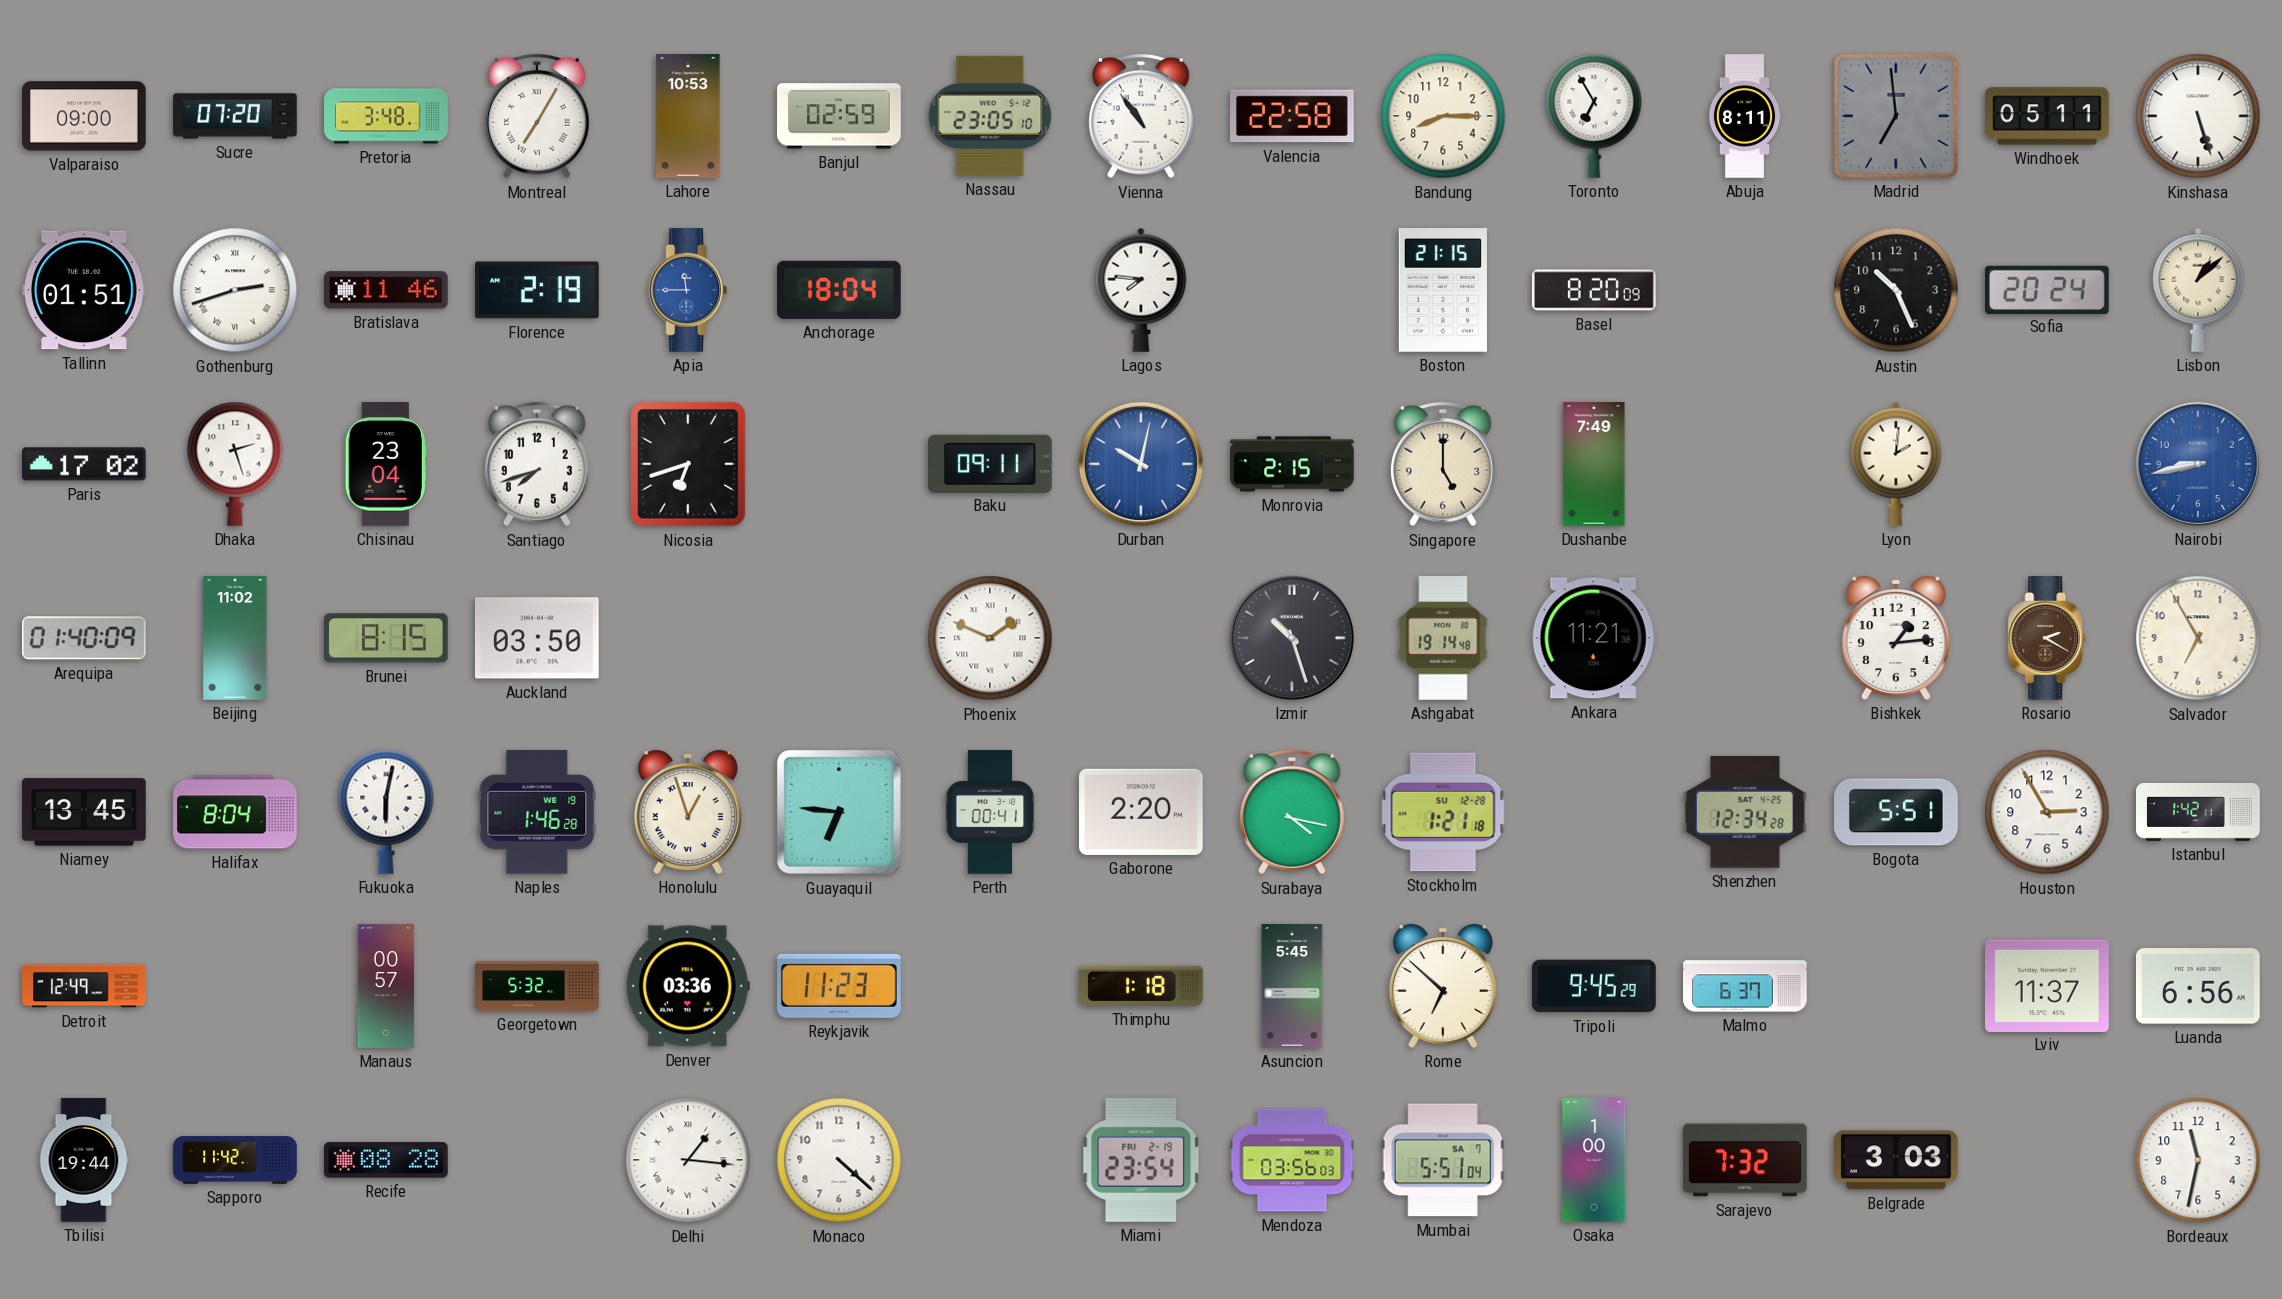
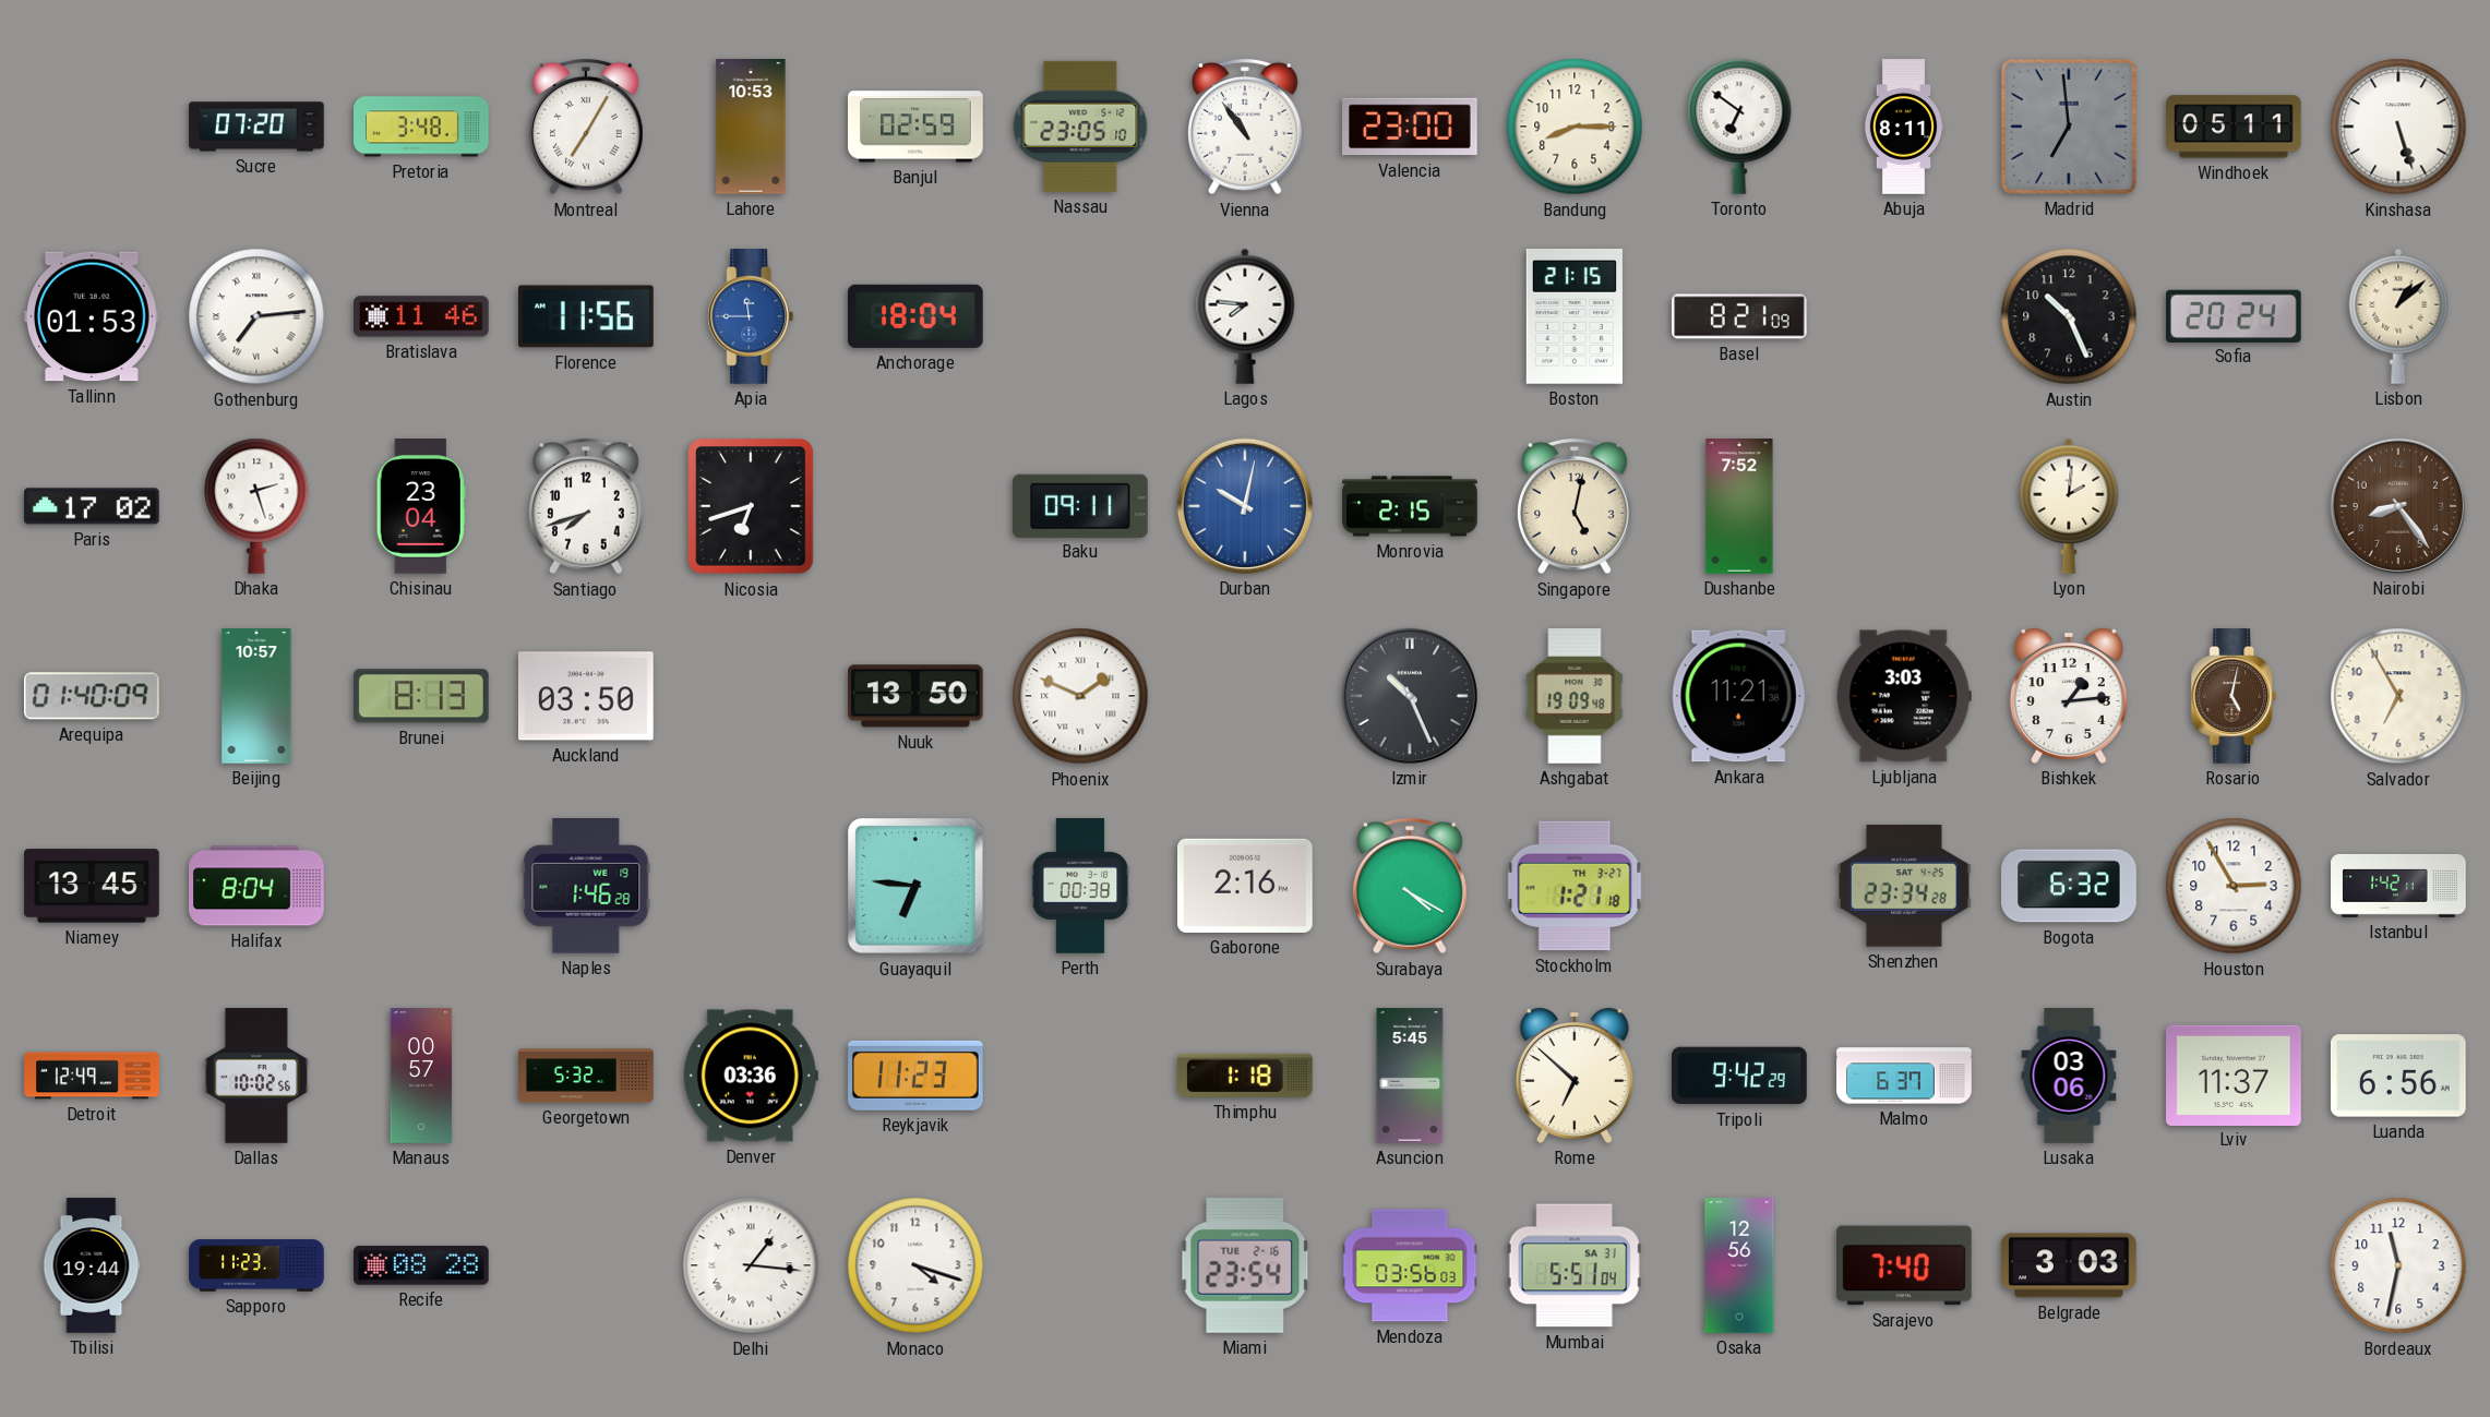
Valparaiso: 09:00 -> none (85, 116)
Valencia: 22:58 -> 23:00 (1411, 127)
Toronto: 6:55 -> 6:51 (1739, 127)
Tallinn: 01:51 -> 01:53 (92, 316)
Gothenburg: 2:42 -> 7:14 (256, 316)
Florence: 2:19 -> 11:56 (587, 316)
Basel: 8:20 -> 8:21 (1740, 316)
Singapore: 5:00 -> 5:02 (1576, 506)
Dushanbe: 7:49 -> 7:52 (1739, 506)
Nairobi: 8:43 -> 8:24 (2398, 506)
Nairobi dial: blue -> brown (2398, 506)
Beijing: 11:02 -> 10:57 (256, 696)
Brunei: 8:15 -> 8:13 (421, 696)
Nuuk: none -> 13:50 (917, 696)
Izmir: 10:27 -> 10:26 (1410, 696)
Ashgabat: 19:14 -> 19:09 (1575, 696)
Ljubljana: none -> 3:03 (1904, 696)
Rosario: 2:20 -> 5:02 (2234, 696)
Fukuoka: 6:02 -> none (386, 812)
Honolulu: 12:57 -> none (688, 812)
Perth: 00:41 -> 00:38 (1080, 886)
Gaborone: 2:20 -> 2:16 (1246, 886)
Surabaya: 4:17 -> 4:20 (1411, 886)
Stockholm date: SU 12-28 -> TH 3-27 (1575, 886)
Shenzhen: 12:34 -> 23:34 (1905, 886)
Bogota: 5:51 -> 6:32 (2069, 886)
Dallas: none -> 10:02 (256, 1076)
Tripoli: 9:45 -> 9:42 (1740, 1076)
Lusaka: none -> 03:06 (2069, 1076)
Sapporo: 11:42 -> 11:23 (256, 1265)
Monaco: 4:22 -> 4:18 (915, 1265)
Miami date: FRI 2-19 -> TUE 2-16 (1245, 1265)
Mumbai date: SA 7 -> SA 31 (1575, 1265)
Osaka: 1:00 -> 12:56 (1739, 1265)
Sarajevo: 7:32 -> 7:40 (1904, 1265)
